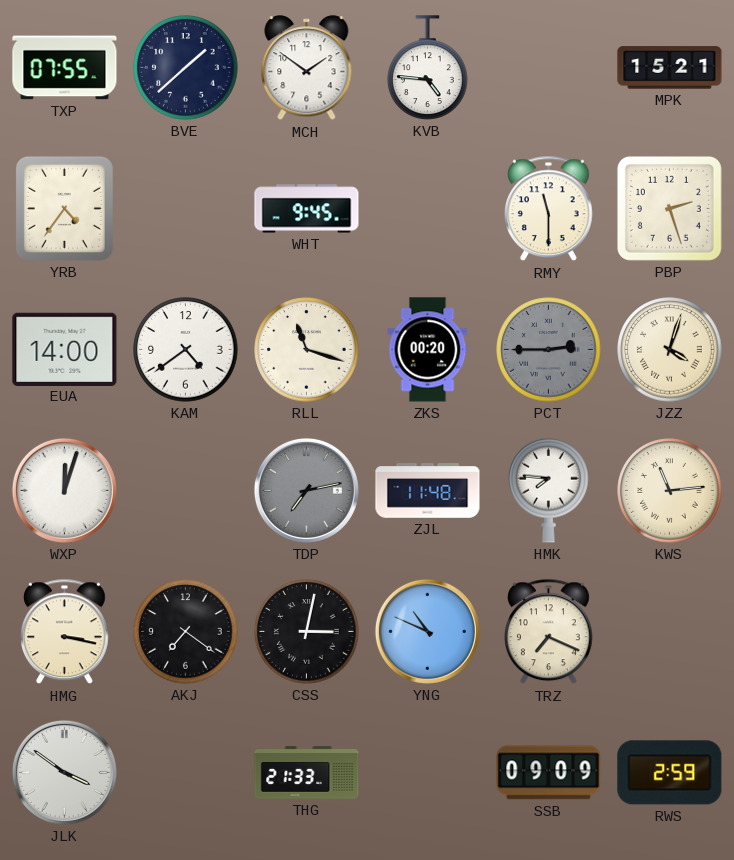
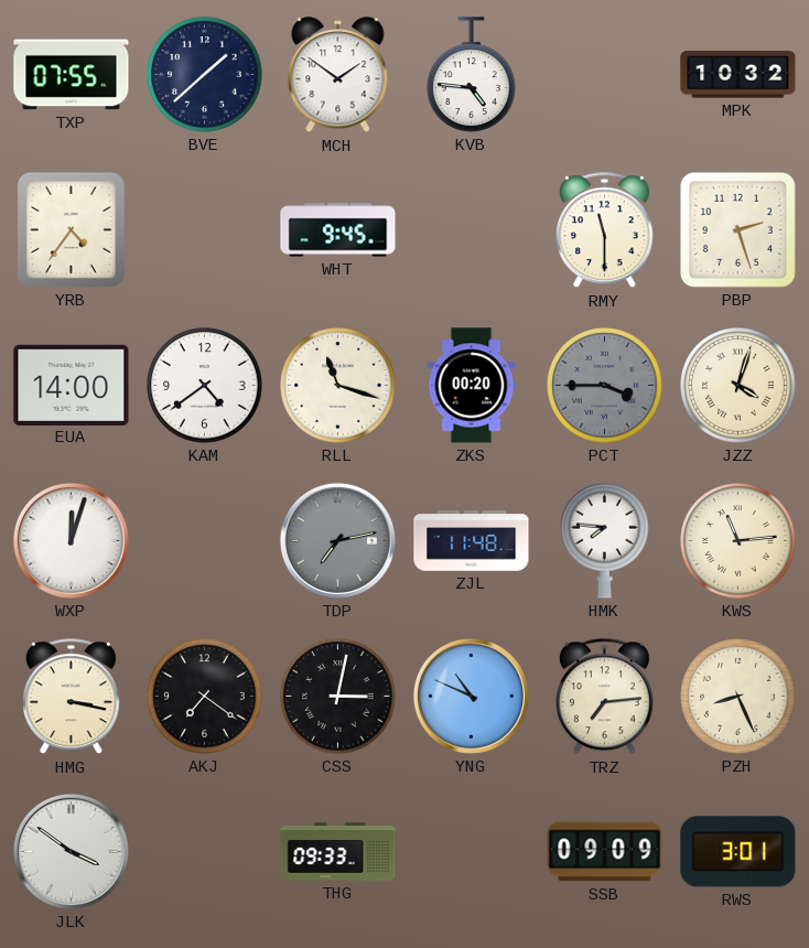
MPK: 15:21 -> 10:32 (738, 75)
PCT: 2:45 -> 3:45 (605, 386)
TRZ: 7:19 -> 7:14 (605, 697)
PZH: none -> 8:26 (738, 697)
THG: 21:33 -> 09:33 (338, 852)
RWS: 2:59 -> 3:01 (738, 852)
